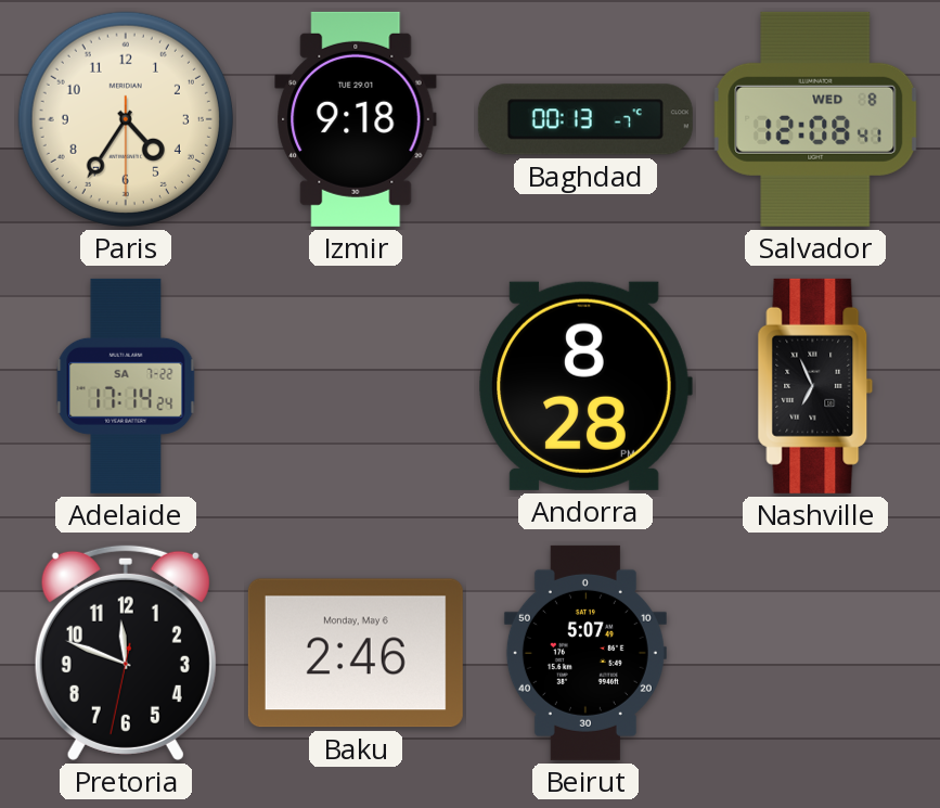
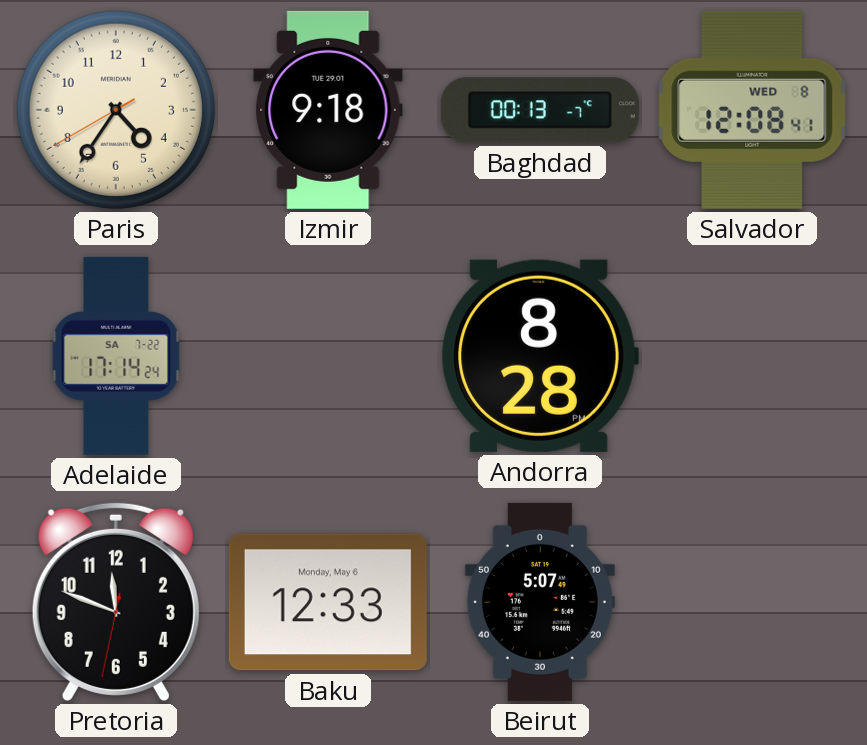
Paris: 4:35:30 -> 4:35:40 (116, 110)
Nashville: 6:56 -> none (815, 386)
Baku: 2:46 -> 12:33 (328, 602)
